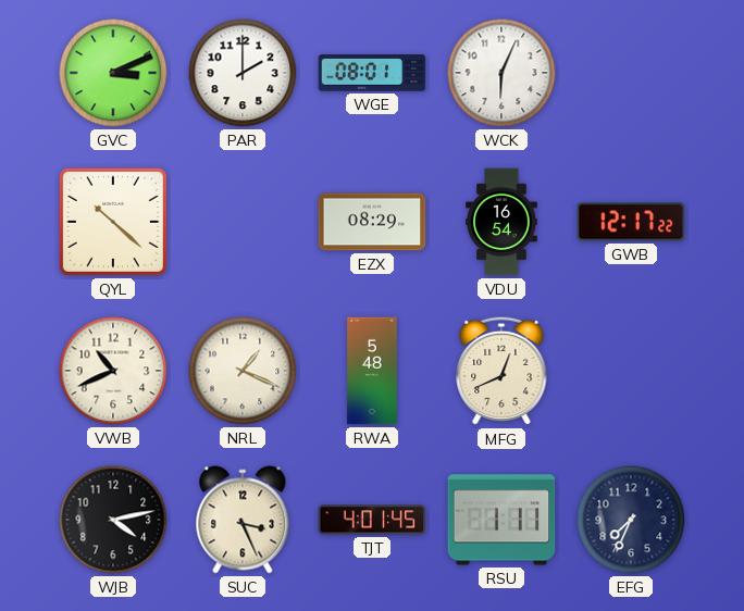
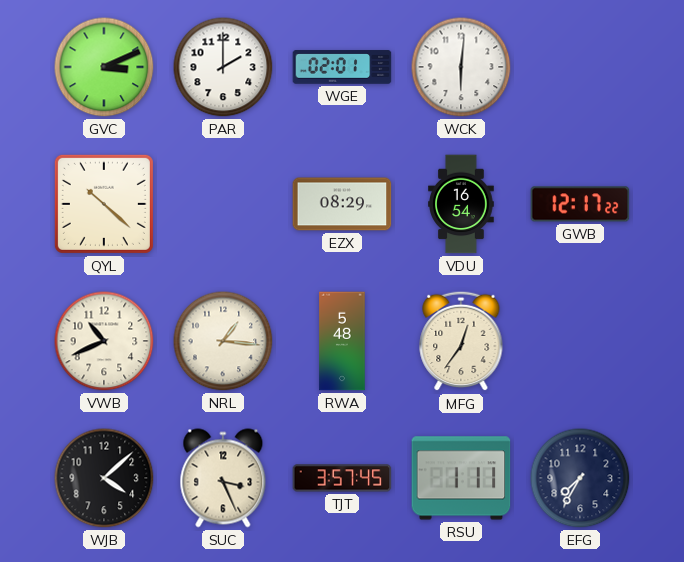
WGE: 08:01 -> 02:01 (342, 67)
WCK: 6:04 -> 6:01 (461, 67)
NRL: 1:19 -> 1:16 (223, 341)
MFG: 12:41 -> 12:36 (461, 341)
WJB: 4:13 -> 4:08 (104, 478)
TJT: 4:01 -> 3:57 (342, 478)
EFG: 7:34 -> 7:35 (580, 478)
